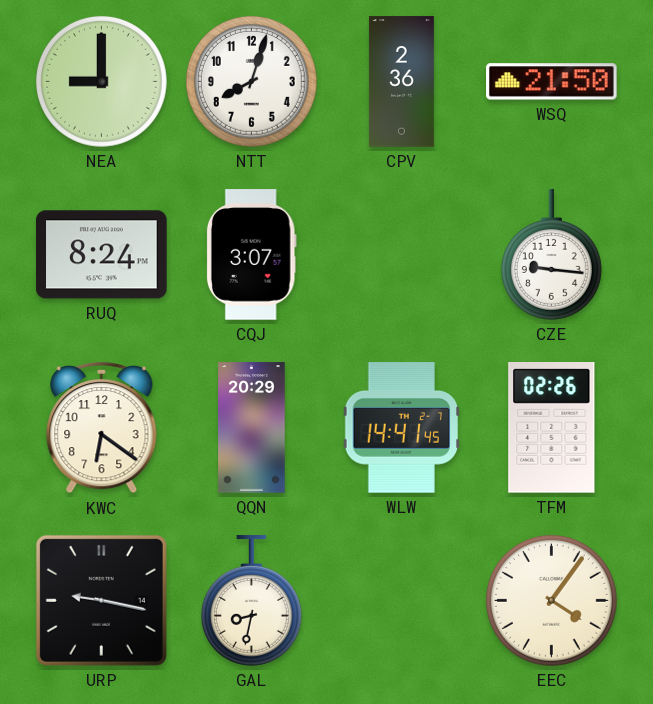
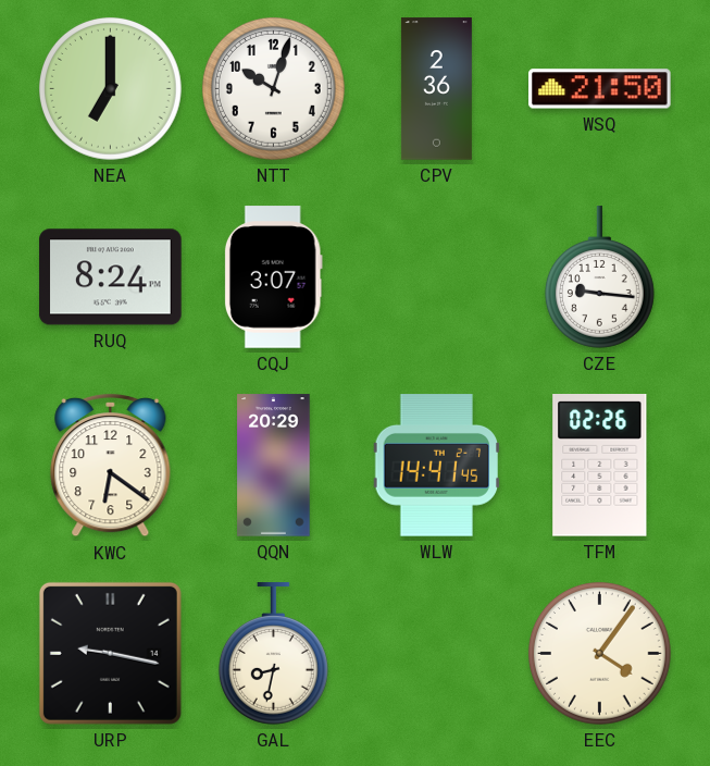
NEA: 9:00 -> 7:00 (110, 88)
NTT: 8:03 -> 10:03 (273, 88)
